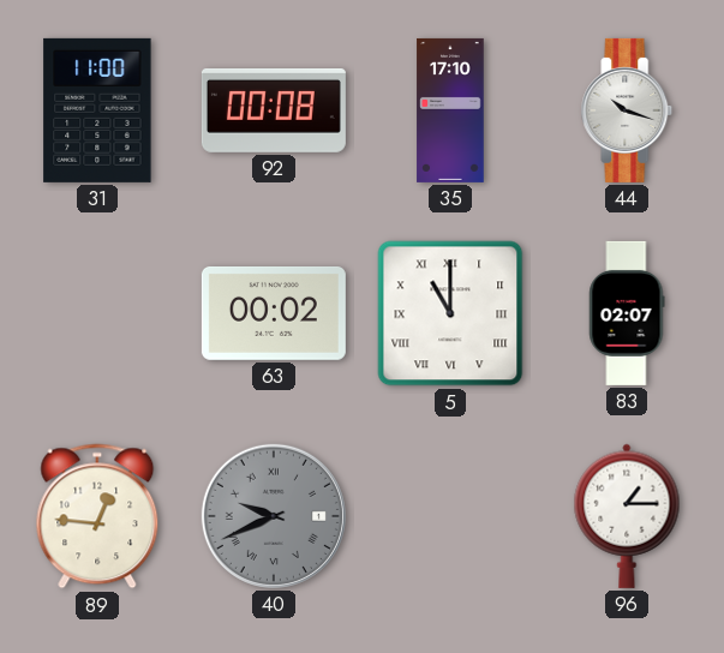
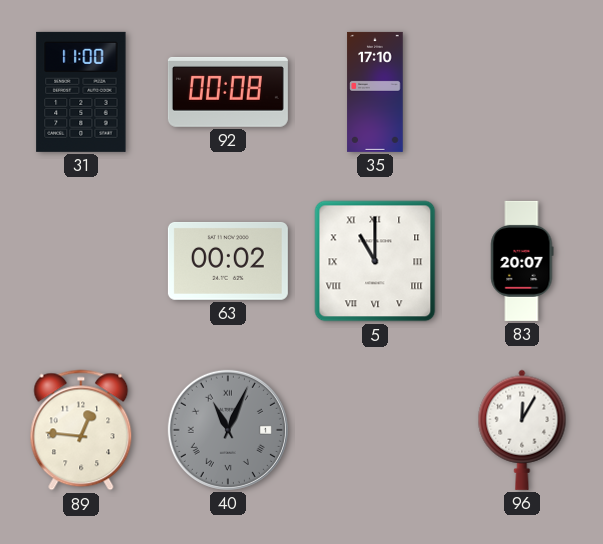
44: 10:18 -> none (627, 110)
83: 02:07 -> 20:07 (522, 261)
40: 9:41 -> 11:04 (228, 430)
96: 1:15 -> 12:05 (522, 430)
